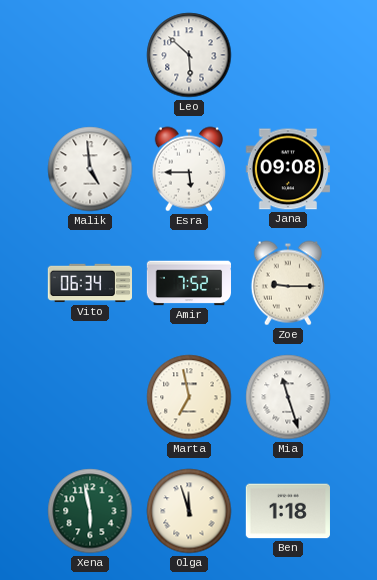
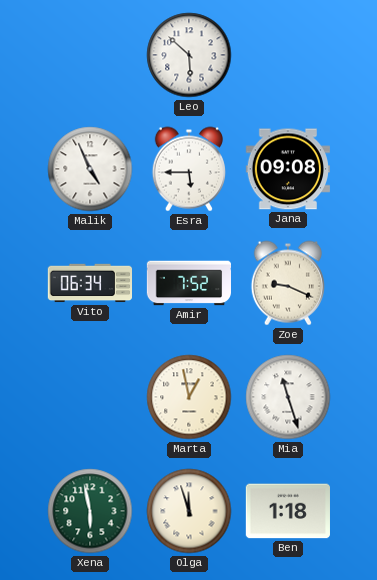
Malik: 4:59 -> 4:56 (90, 169)
Zoe: 9:15 -> 9:19 (288, 283)
Marta: 6:58 -> 12:58 (189, 397)
